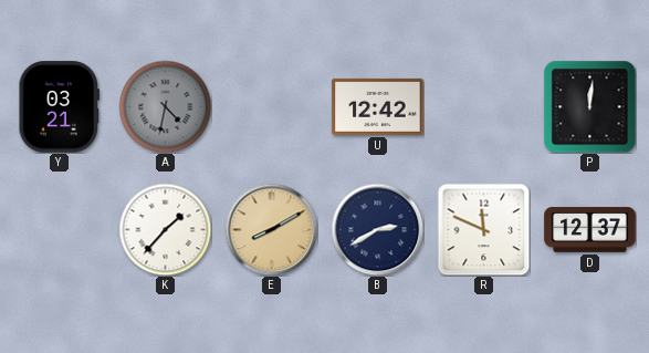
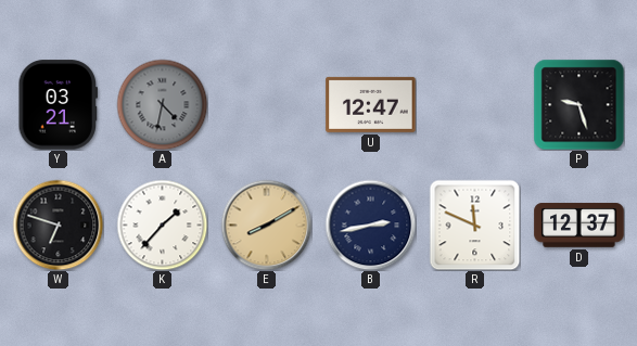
U: 12:42 -> 12:47 (371, 104)
P: 12:01 -> 9:27 (578, 104)
W: none -> 6:48 (58, 225)
B: 2:40 -> 2:43 (370, 225)
